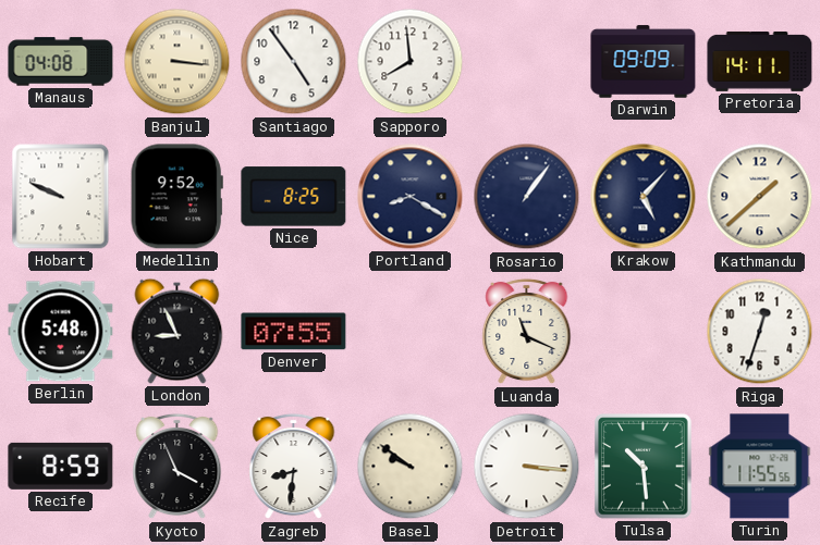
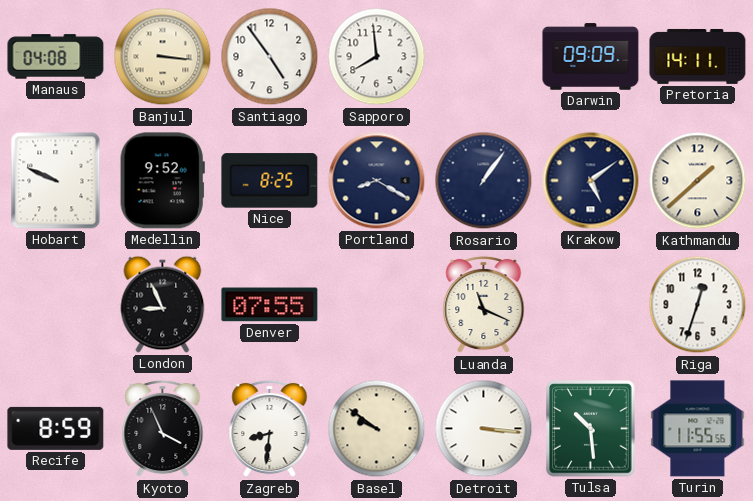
Krakow: 5:07 -> 5:09 (591, 181)
Berlin: 5:48 -> none (61, 332)
